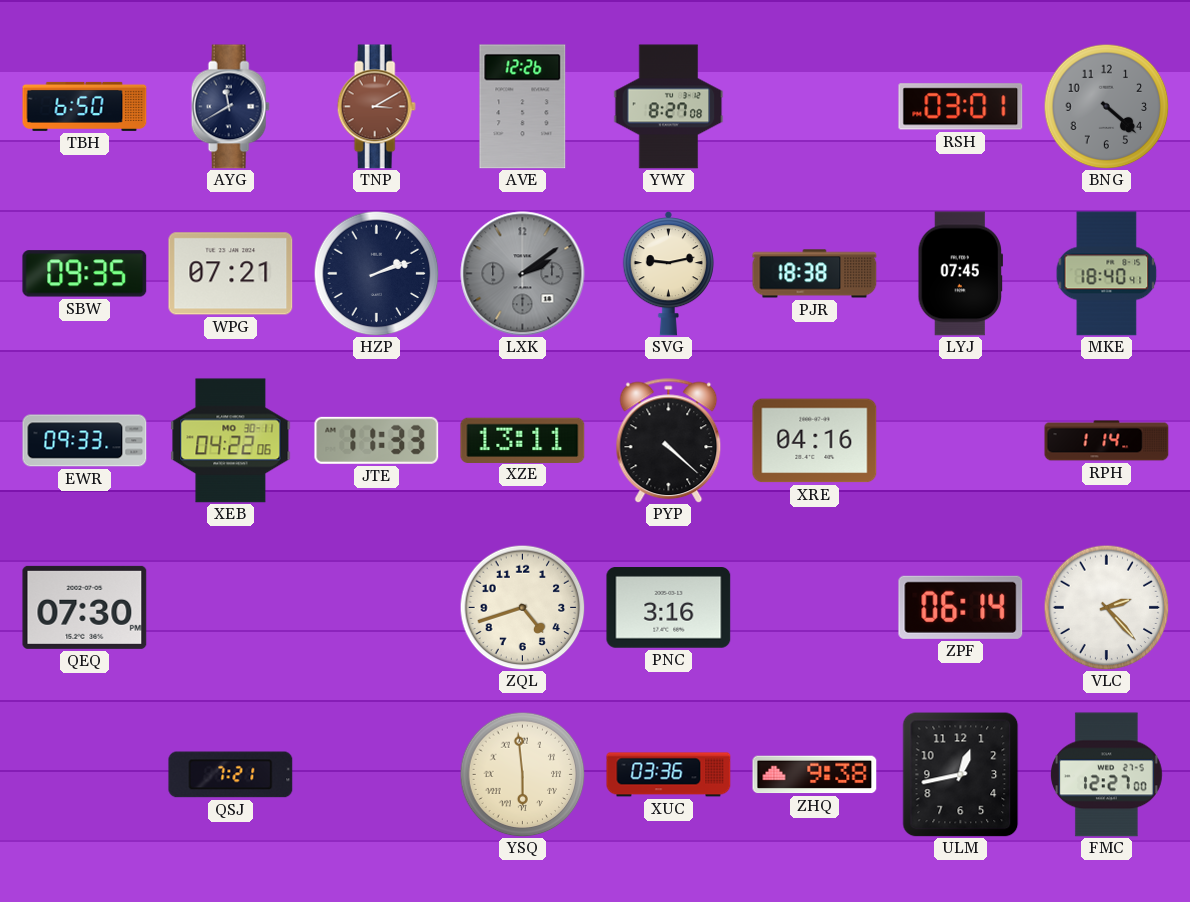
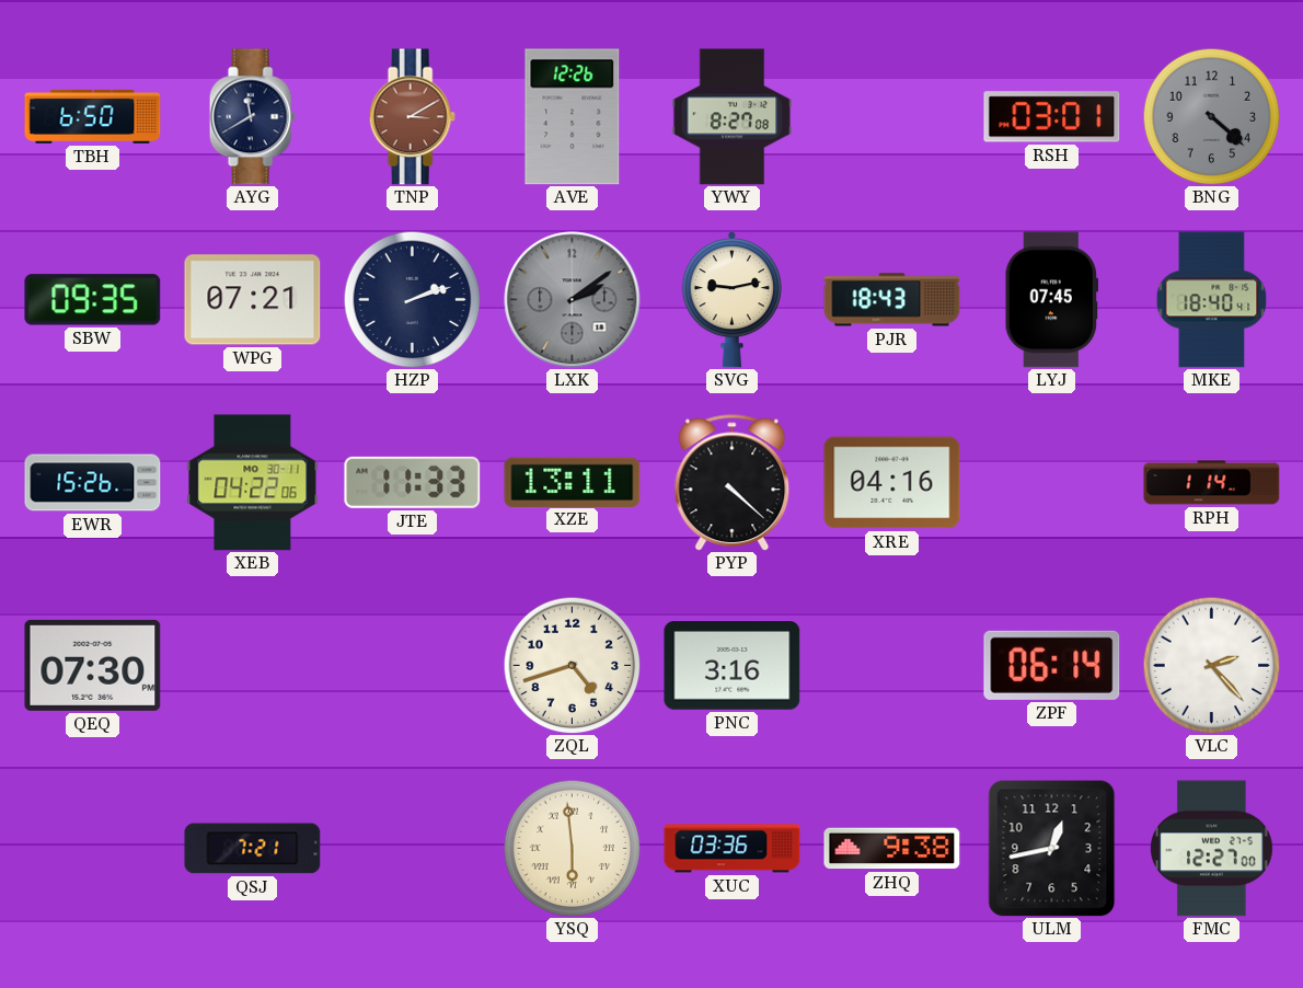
PJR: 18:38 -> 18:43 (892, 300)
EWR: 09:33 -> 15:26 (93, 483)
